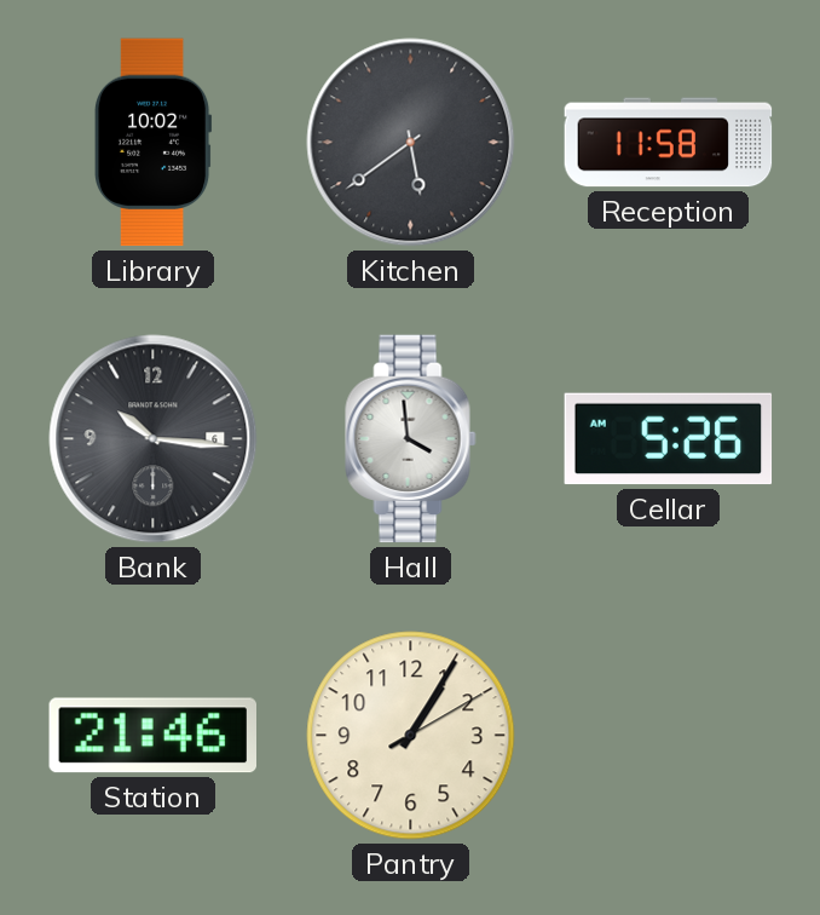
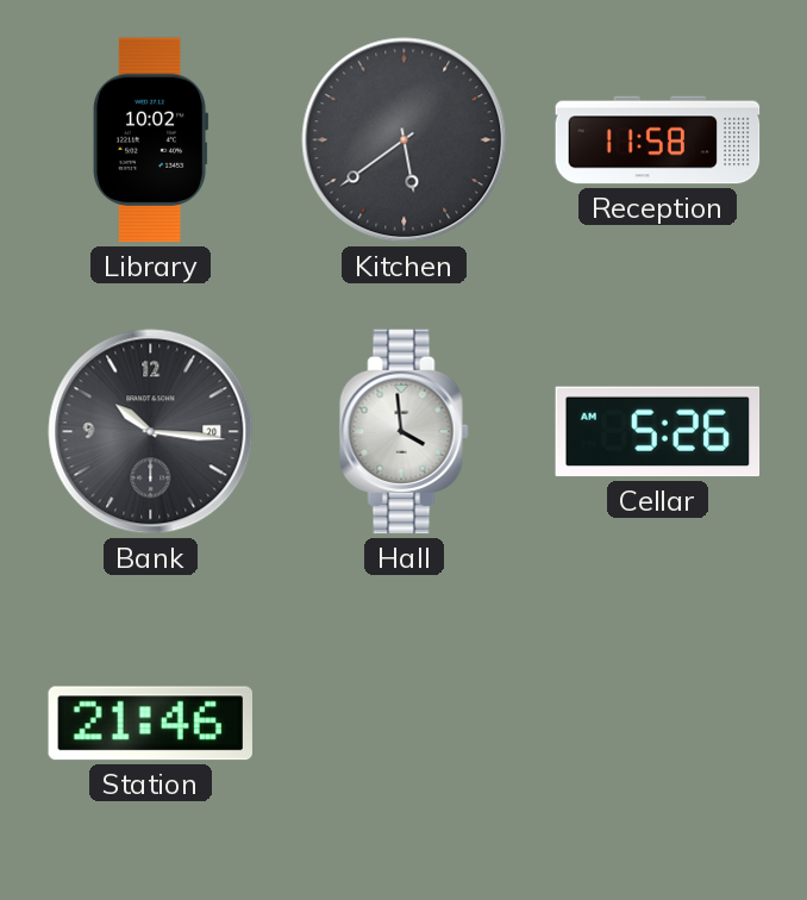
Bank date: 6 -> 20 (151, 432)
Pantry: 1:05 -> none (411, 736)
